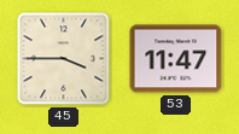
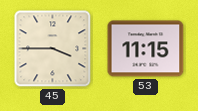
53: 11:47 -> 11:15 (146, 49)
